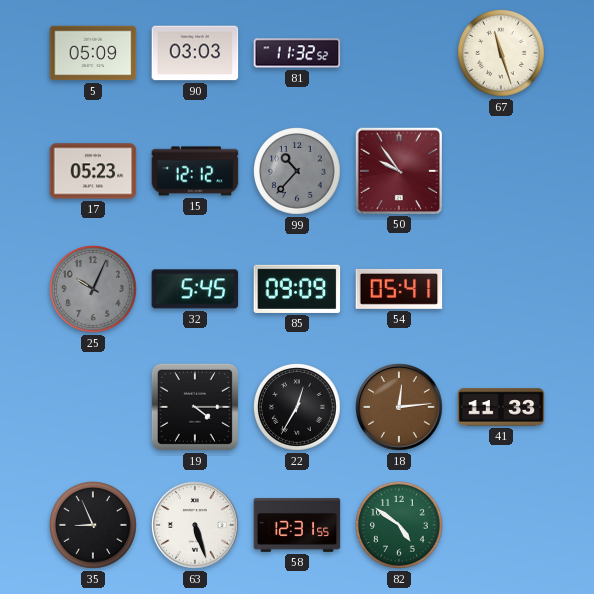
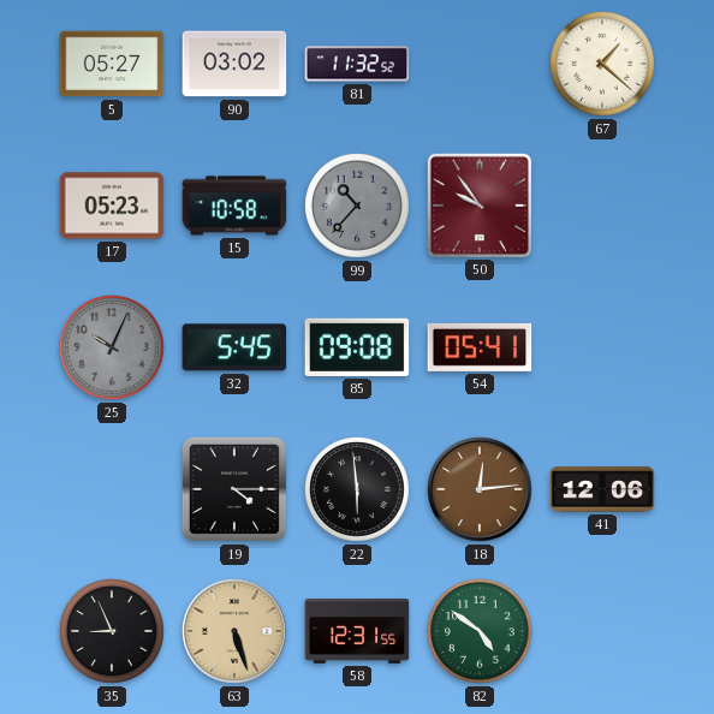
5: 05:09 -> 05:27 (112, 64)
90: 03:03 -> 03:02 (234, 64)
67: 11:27 -> 1:22 (603, 65)
15: 12:12 -> 10:58 (234, 206)
85: 09:09 -> 09:08 (357, 347)
22: 12:35 -> 5:59 (358, 490)
41: 11:33 -> 12:06 (602, 489)
63 dial: white -> champagne (234, 631)
